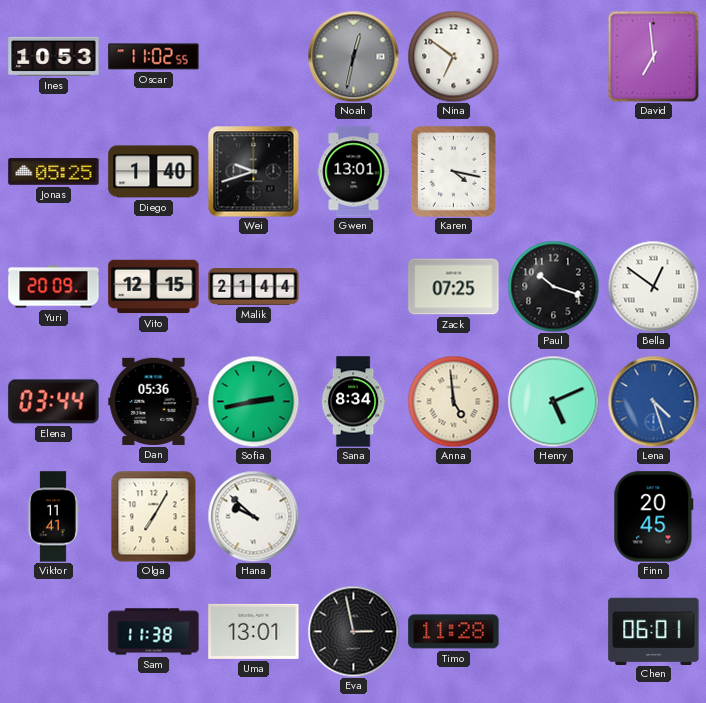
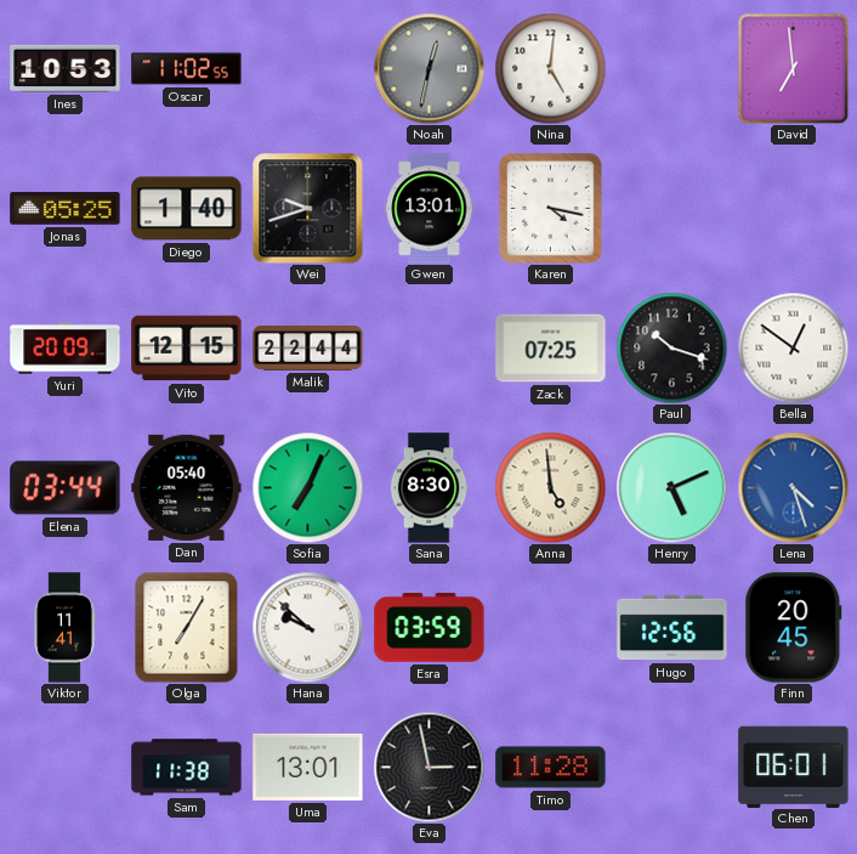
Nina: 6:51 -> 5:01 (550, 68)
Malik: 21:44 -> 22:44 (308, 349)
Dan: 05:36 -> 05:40 (187, 487)
Sofia: 2:43 -> 7:04 (307, 487)
Sana: 8:34 -> 8:30 (428, 488)
Esra: none -> 03:59 (430, 628)
Hugo: none -> 12:56 (672, 628)
